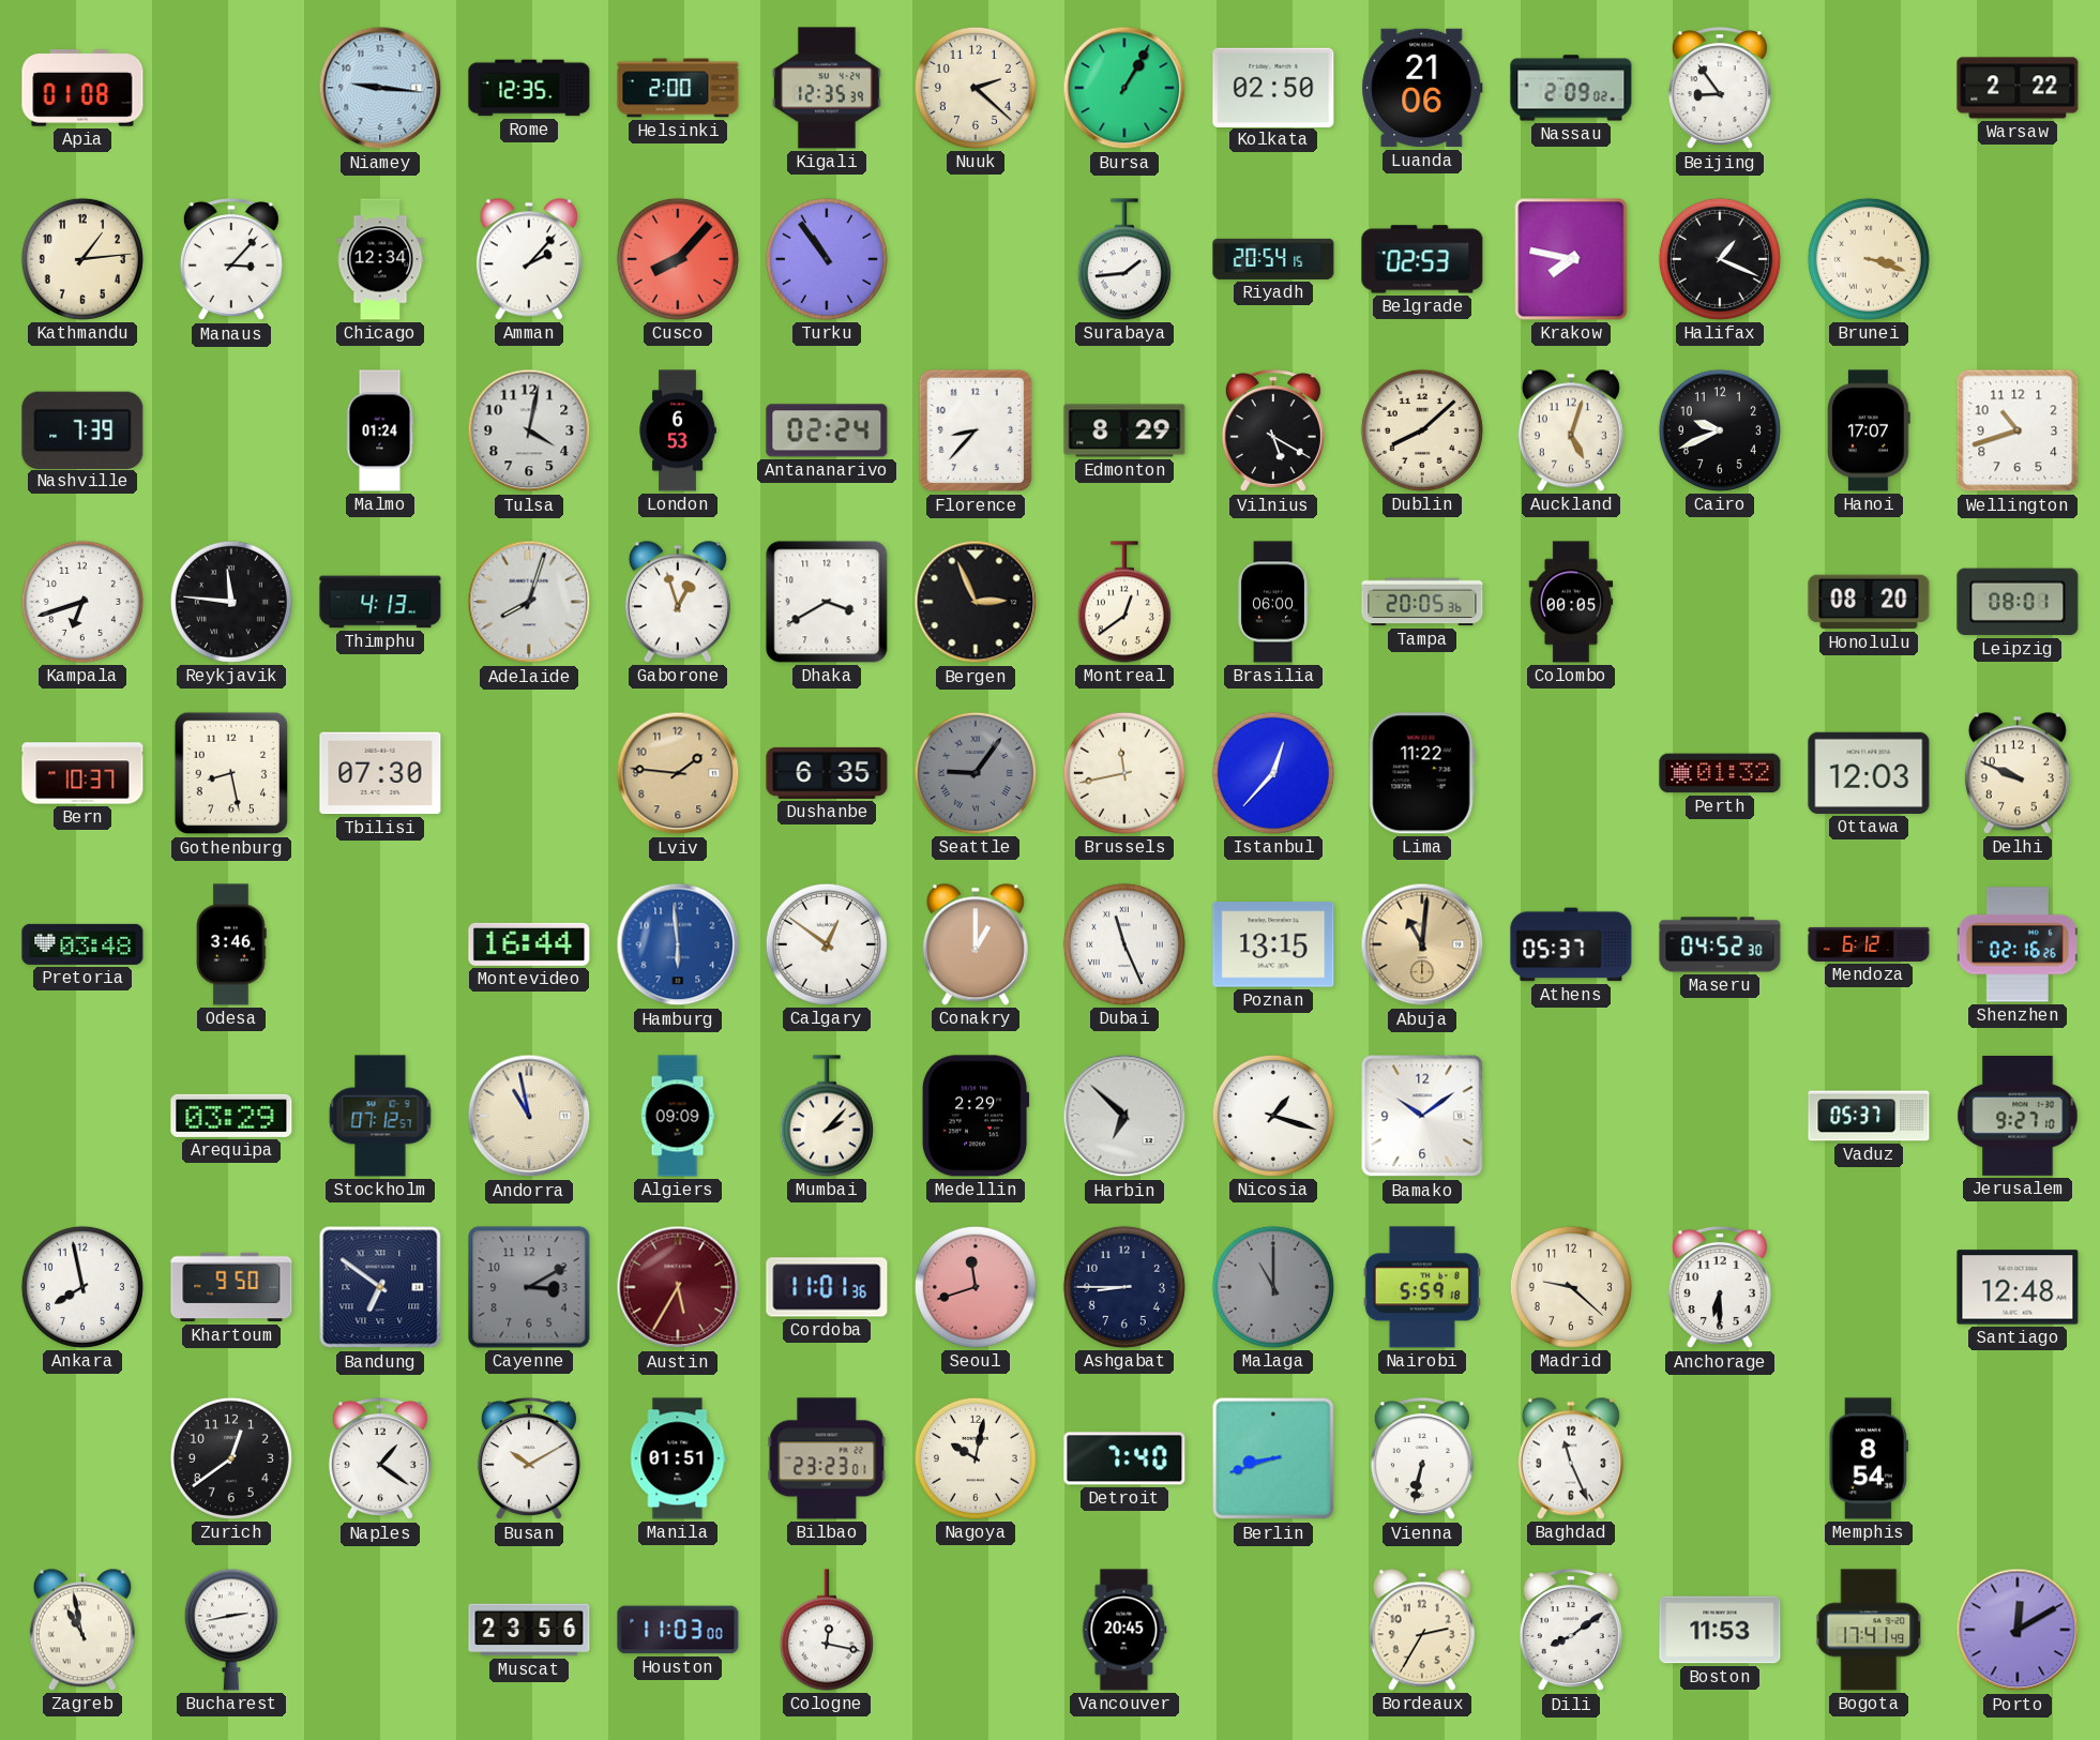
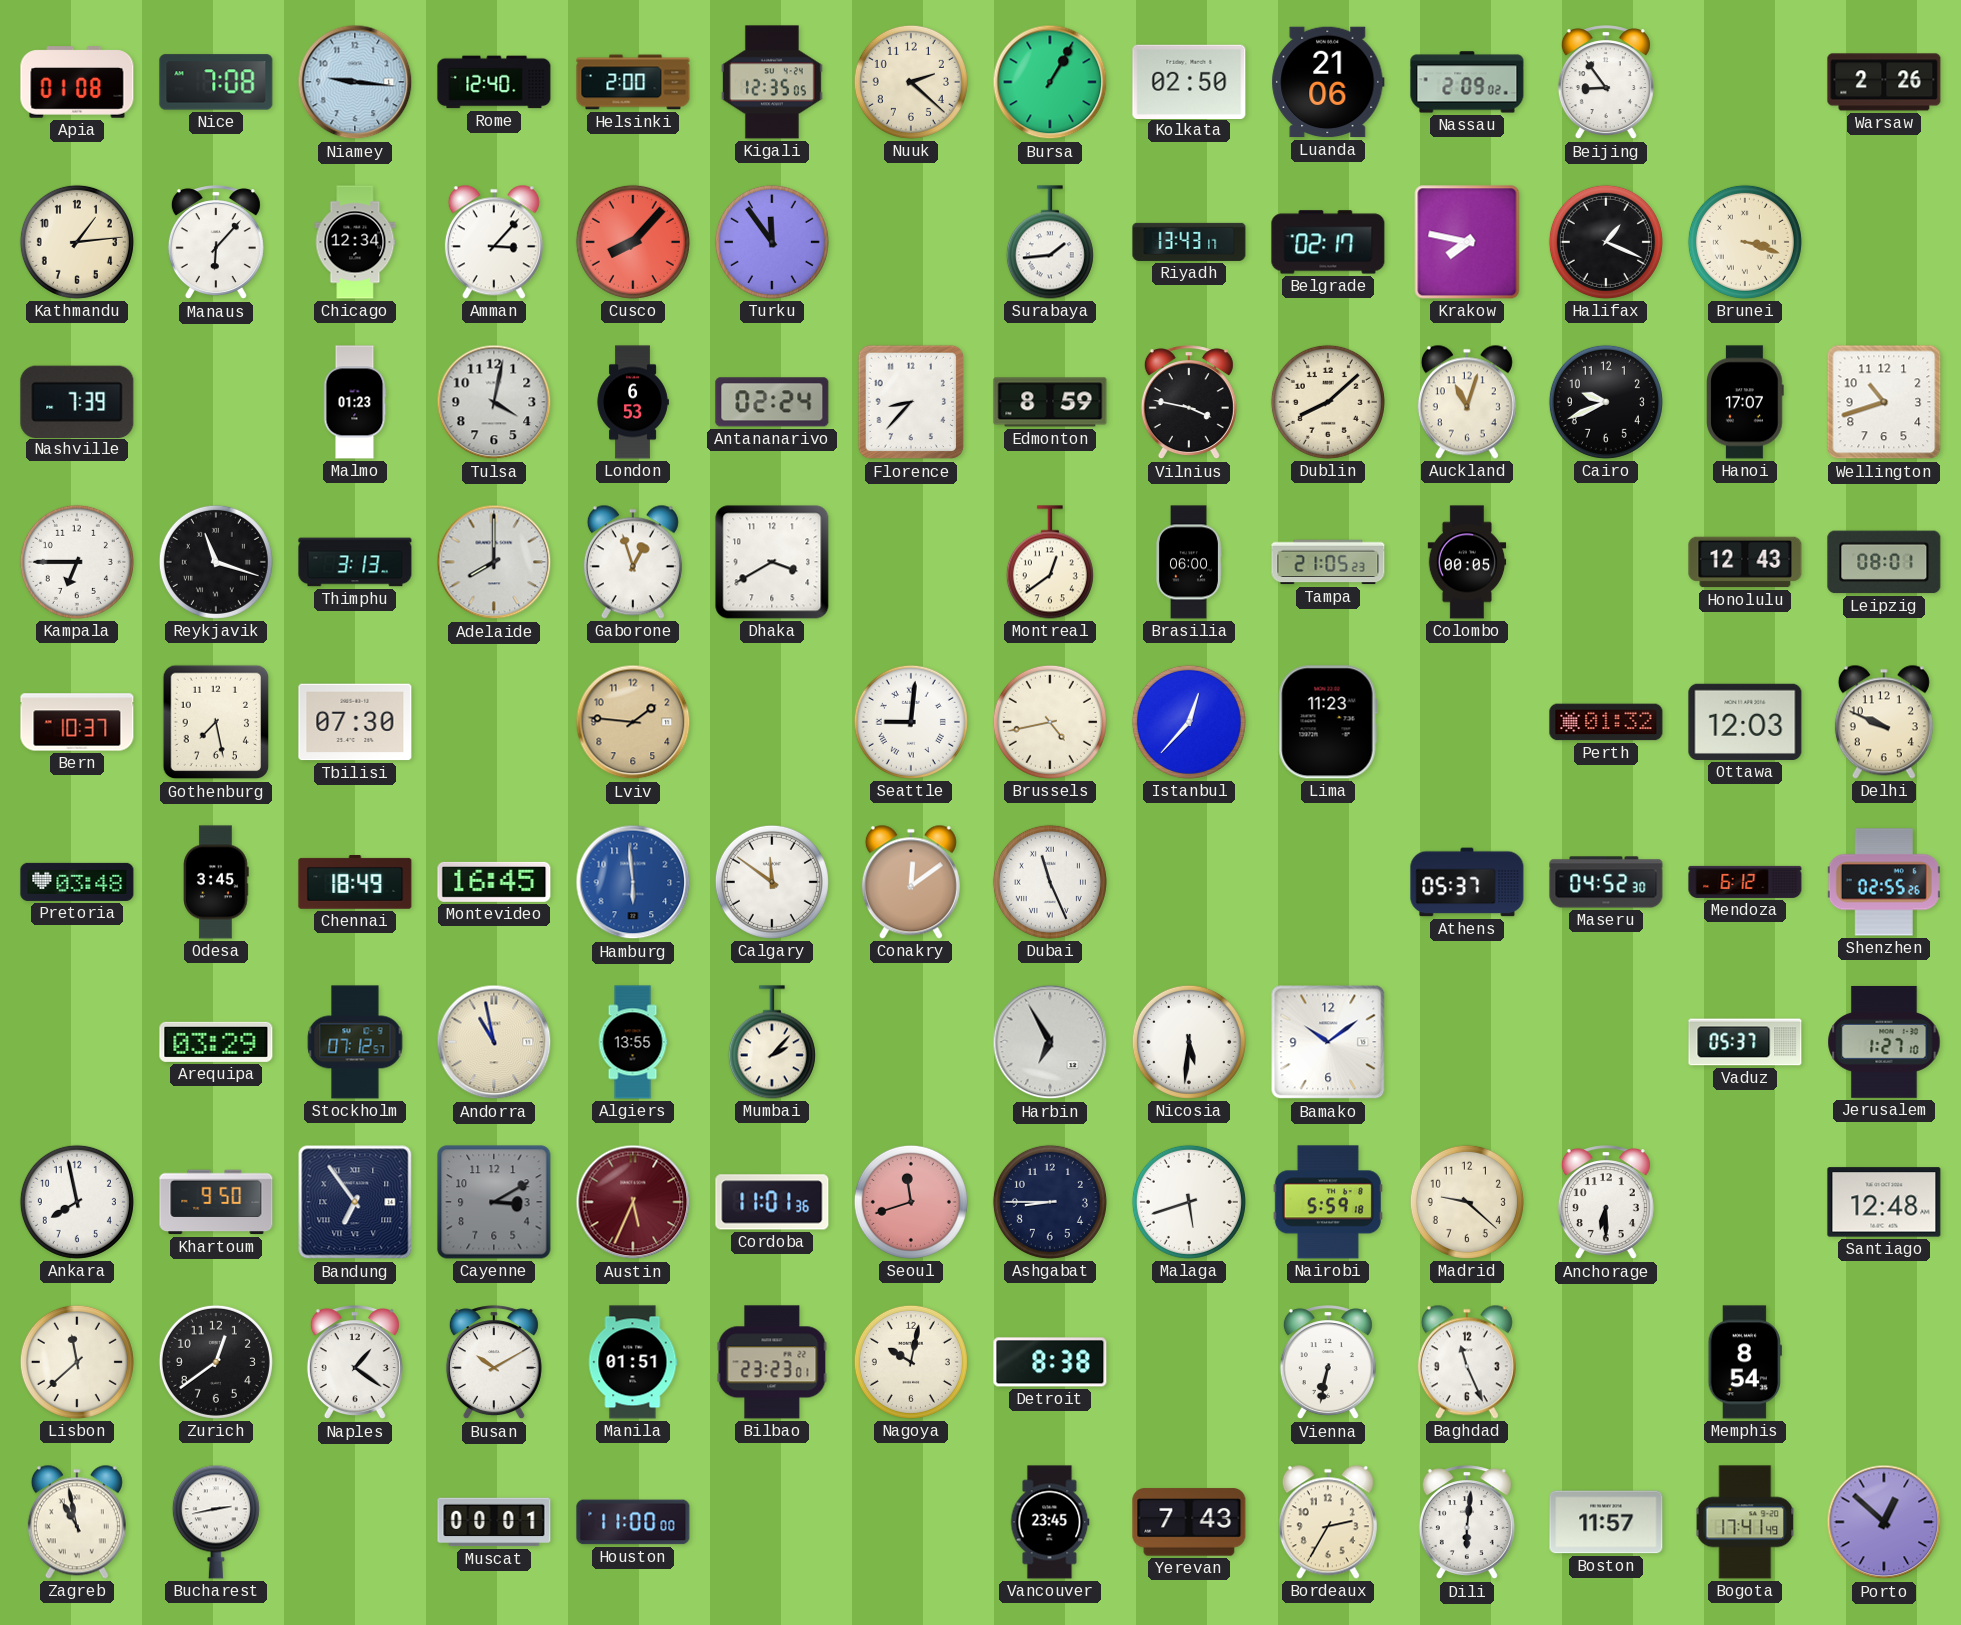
Nice: none -> 7:08 (216, 82)
Rome: 12:35 -> 12:40 (494, 82)
Kigali: 12:35:39 -> 12:35:05 (772, 82)
Warsaw: 2:22 -> 2:26 (1884, 82)
Manaus: 3:07 -> 6:07 (216, 243)
Amman: 2:07 -> 3:07 (494, 242)
Turku: 10:54 -> 11:54 (772, 242)
Riyadh: 20:54 -> 13:43 (1189, 242)
Belgrade: 02:53 -> 02:17 (1328, 242)
Malmo: 01:24 -> 01:23 (355, 402)
Edmonton: 8:29 -> 8:59 (1050, 402)
Vilnius: 5:20 -> 3:47 (1189, 403)
Auckland: 5:03 -> 11:03 (1467, 402)
Kampala: 6:42 -> 6:45 (77, 562)
Reykjavik: 11:46 -> 11:18 (216, 562)
Thimphu: 4:13 -> 3:13 (355, 562)
Adelaide: 8:03 -> 8:00 (494, 562)
Bergen: 2:56 -> none (976, 602)
Tampa: 20:05 -> 21:05 (1328, 562)
Honolulu: 08:20 -> 12:43 (1745, 562)
Gothenburg: 8:28 -> 7:28 (216, 722)
Dushanbe: 6:35 -> none (827, 773)
Seattle: 9:06 -> 9:01 (911, 722)
Seattle dial: grey -> white (911, 722)
Brussels: 11:43 -> 4:43 (1050, 722)
Lima: 11:22 -> 11:23 (1328, 722)
Odesa: 3:46 -> 3:45 (216, 882)
Chennai: none -> 18:49 (355, 883)
Montevideo: 16:44 -> 16:45 (494, 882)
Calgary: 12:51 -> 11:51 (772, 882)
Conakry: 1:00 -> 12:09 (911, 882)
Poznan: 13:15 -> none (1273, 944)
Abuja: 11:01 -> none (1422, 944)
Shenzhen: 02:16 -> 02:55 (1884, 882)
Algiers: 09:09 -> 13:55 (633, 1042)
Medellin: 2:29 -> none (976, 1116)
Harbin: 6:52 -> 6:55 (1050, 1042)
Nicosia: 1:18 -> 5:31 (1189, 1042)
Jerusalem: 9:27 -> 1:27 (1884, 1042)
Bandung: 6:51 -> 6:54 (355, 1202)
Austin: 5:35 -> 5:34 (633, 1202)
Malaga: 11:00 -> 5:42 (1189, 1202)
Malaga dial: grey -> white (1189, 1202)
Lisbon: none -> 11:38 (77, 1362)
Detroit: 7:40 -> 8:38 (1050, 1362)
Berlin: 8:42 -> none (1273, 1458)
Muscat: 23:56 -> 00:01 (494, 1522)
Houston: 11:03 -> 11:00 (633, 1522)
Cologne: 12:17 -> none (827, 1630)
Vancouver: 20:45 -> 23:45 (1050, 1522)
Yerevan: none -> 7:43 (1189, 1522)
Dili: 8:09 -> 6:01 (1467, 1523)
Boston: 11:53 -> 11:57 (1606, 1522)
Porto: 12:10 -> 12:52 (1884, 1522)
